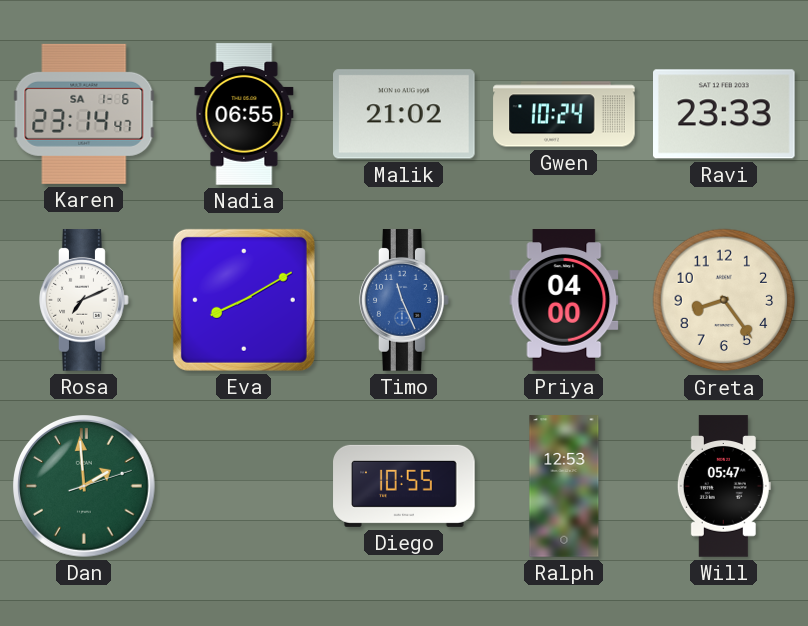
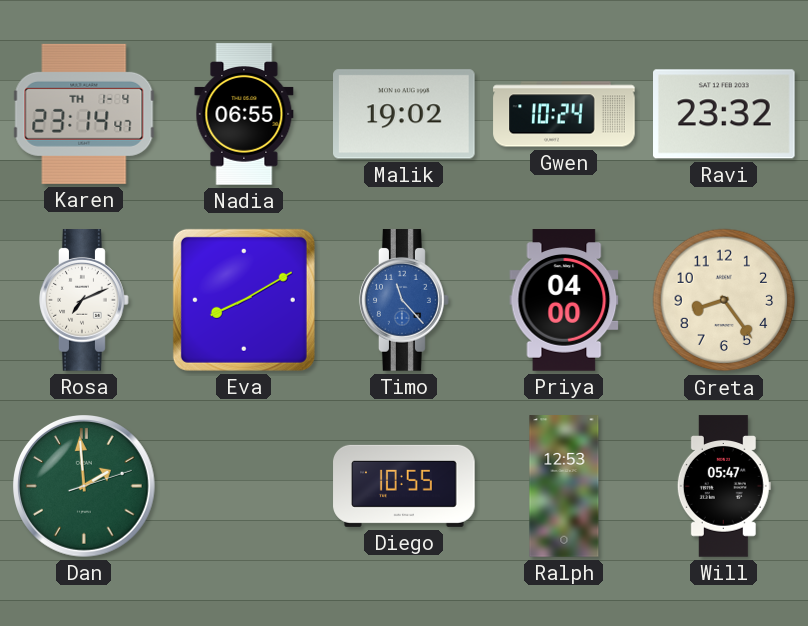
Karen date: SA 1-6 -> TH 1-4 (84, 114)
Malik: 21:02 -> 19:02 (405, 114)
Ravi: 23:33 -> 23:32 (725, 114)
Timo: 11:26 -> 11:23 (404, 300)
